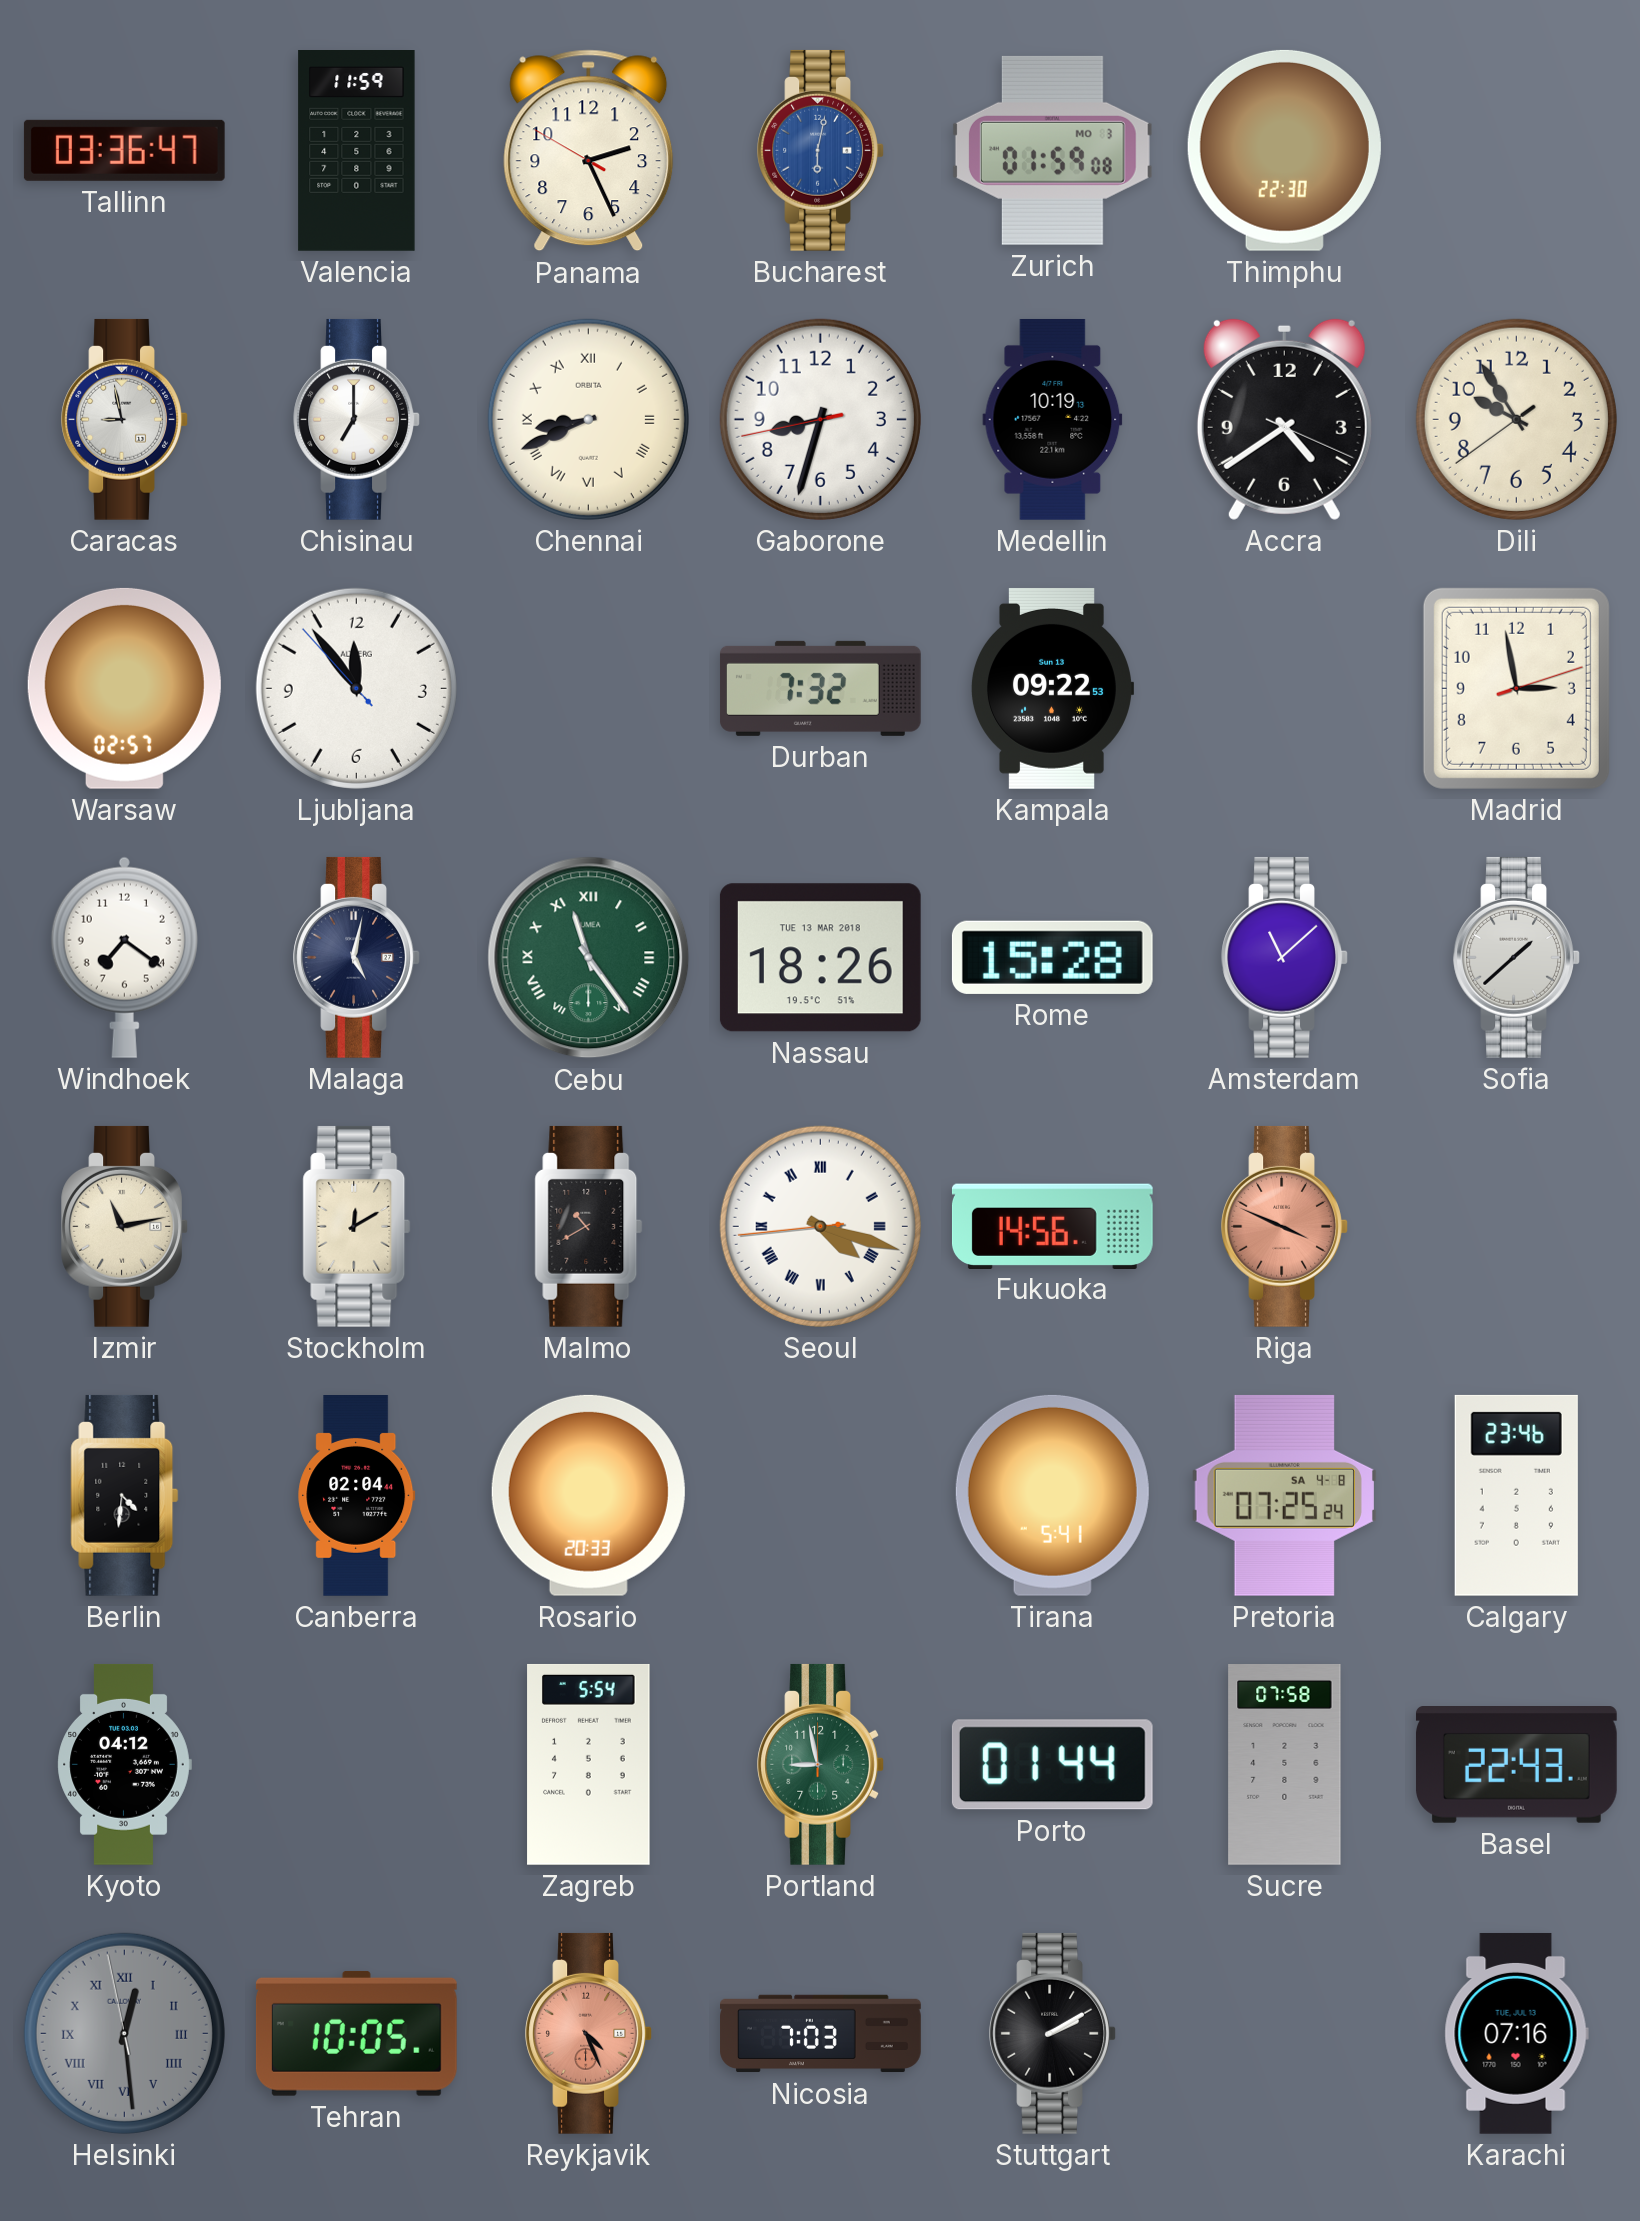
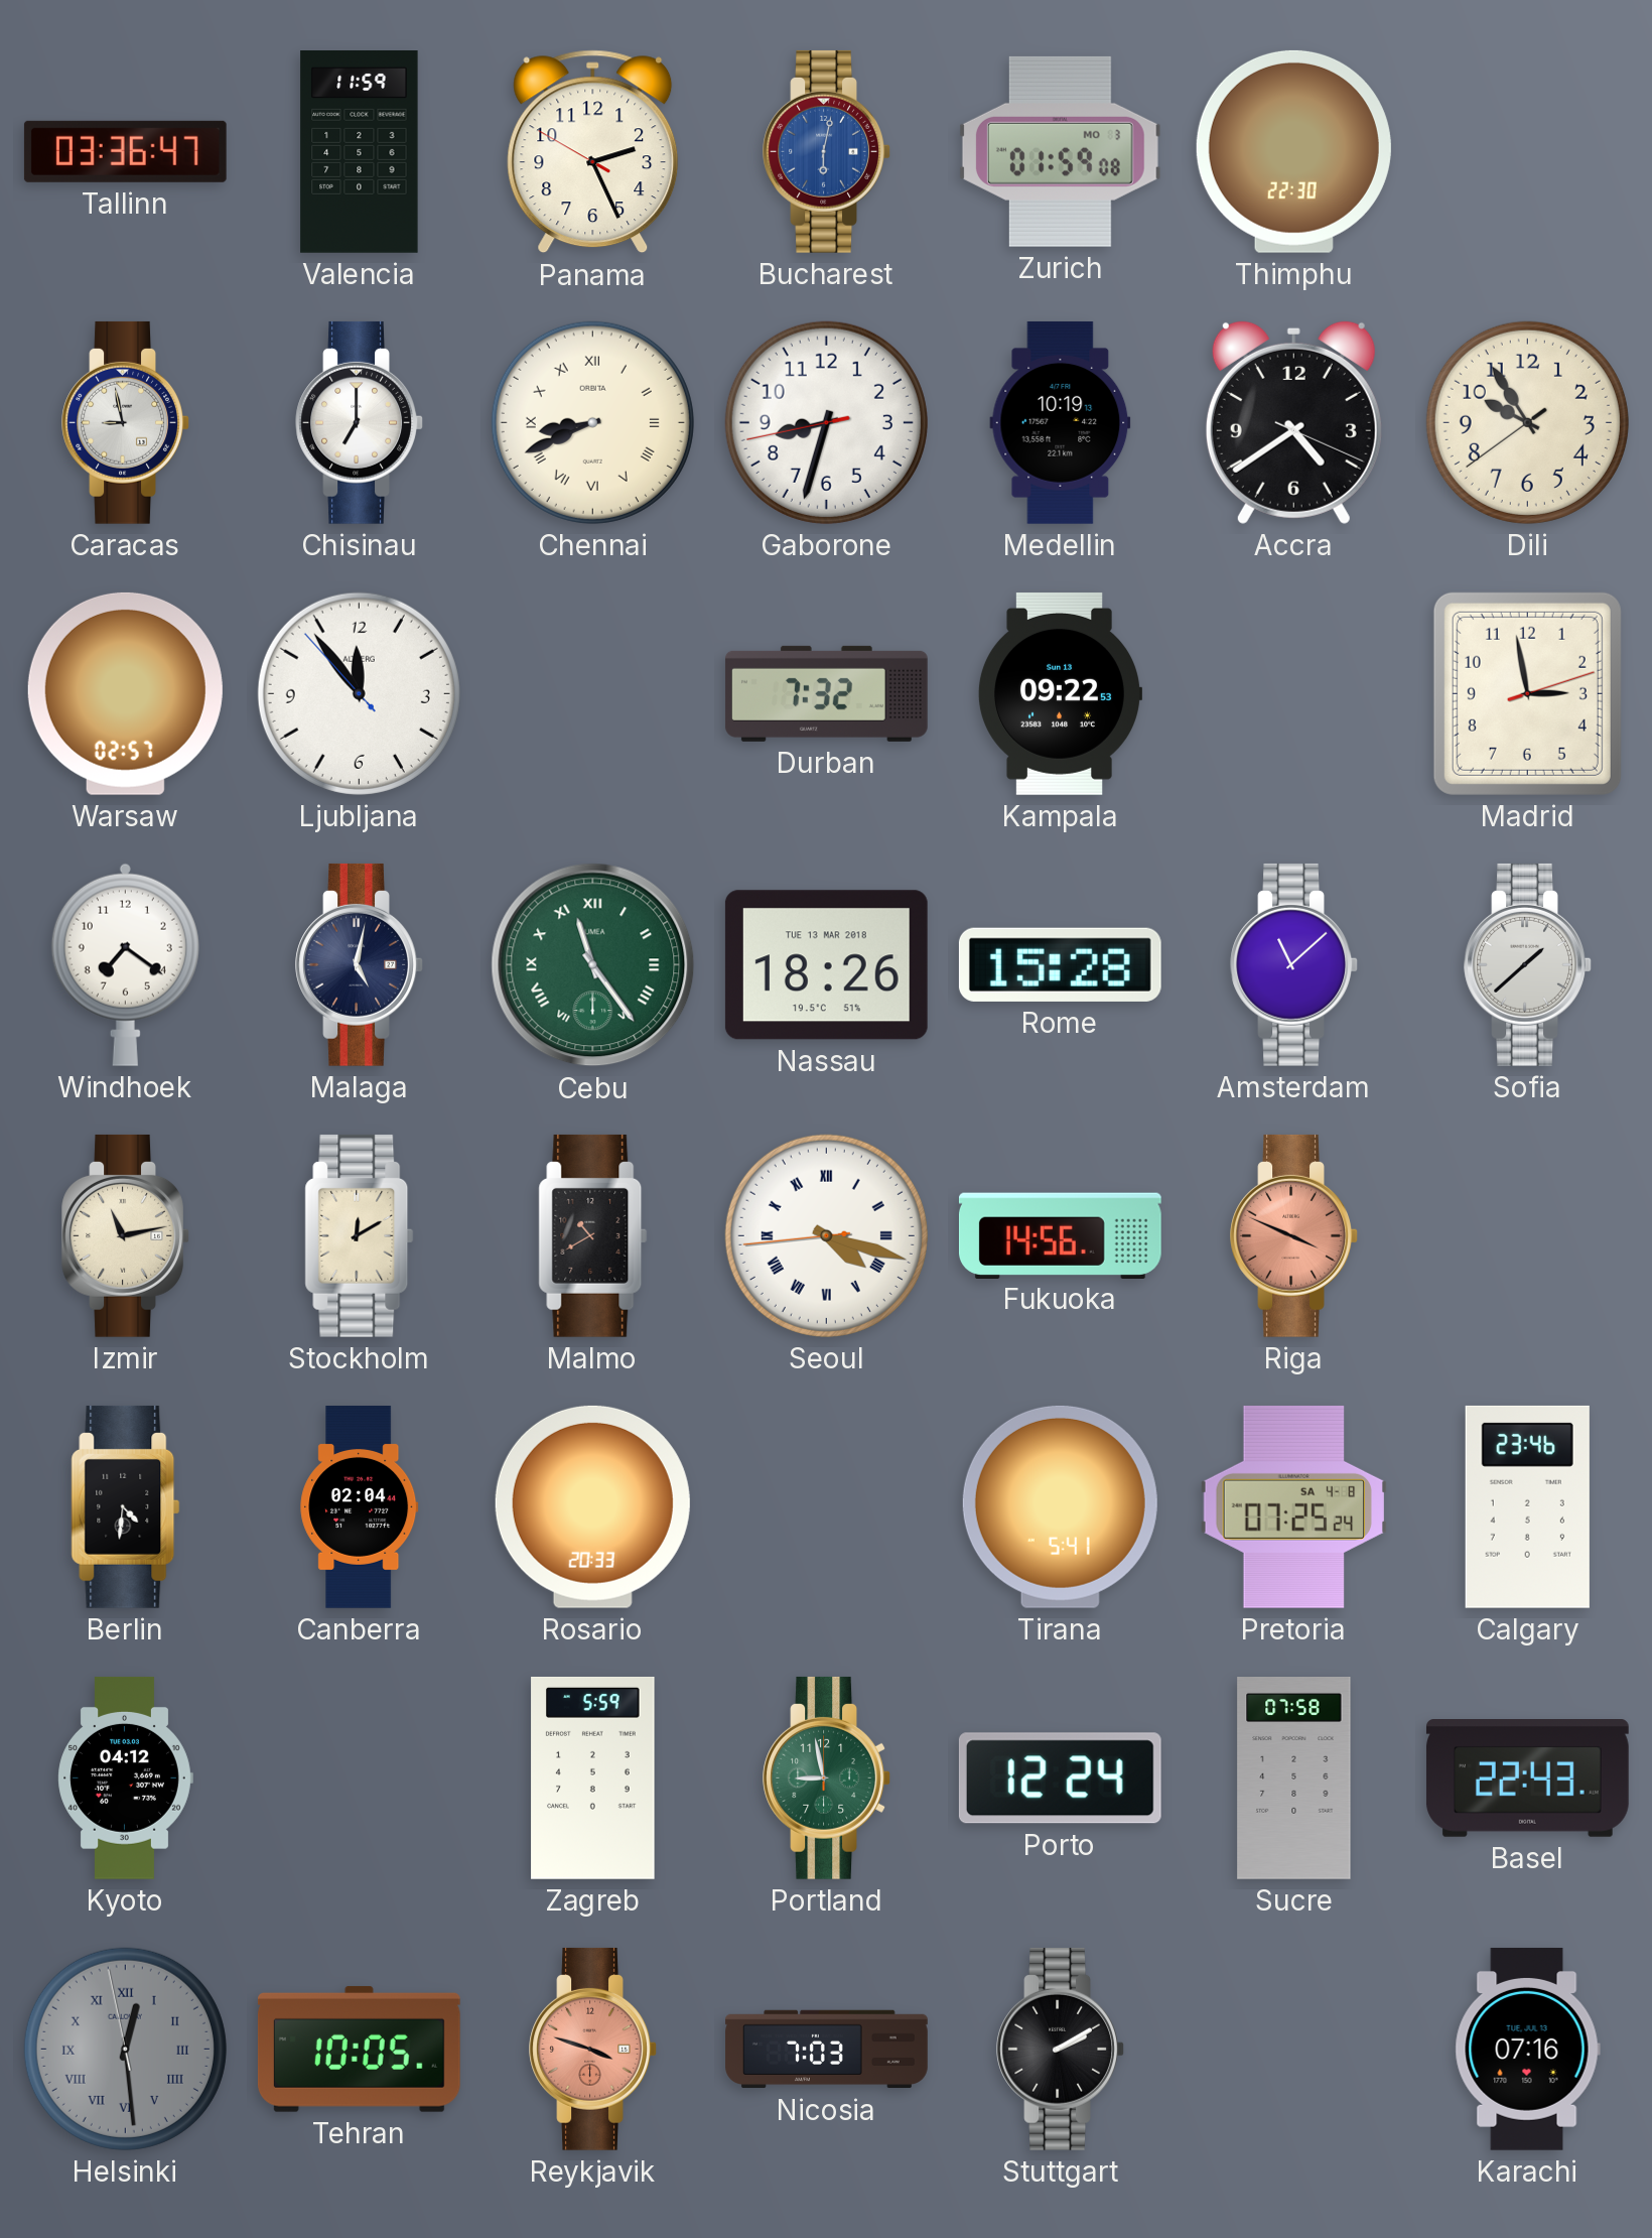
Zagreb: 5:54 -> 5:59 (593, 1778)
Porto: 01:44 -> 12:24 (1060, 1779)
Reykjavik: 4:26 -> 3:48 (593, 2049)
